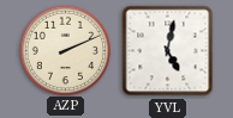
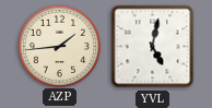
AZP: 2:11 -> 1:44 (59, 46)
